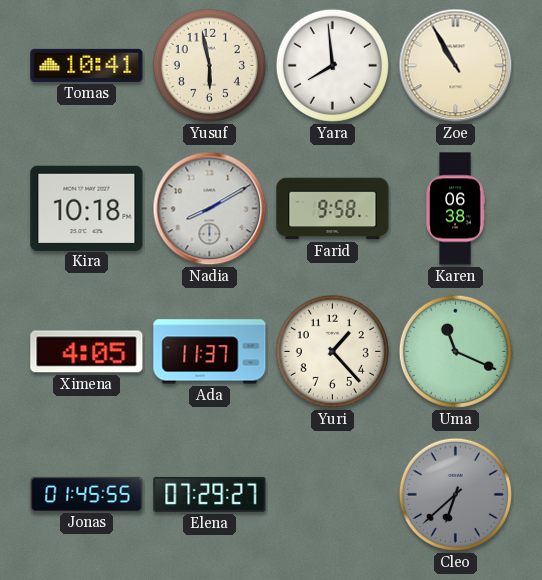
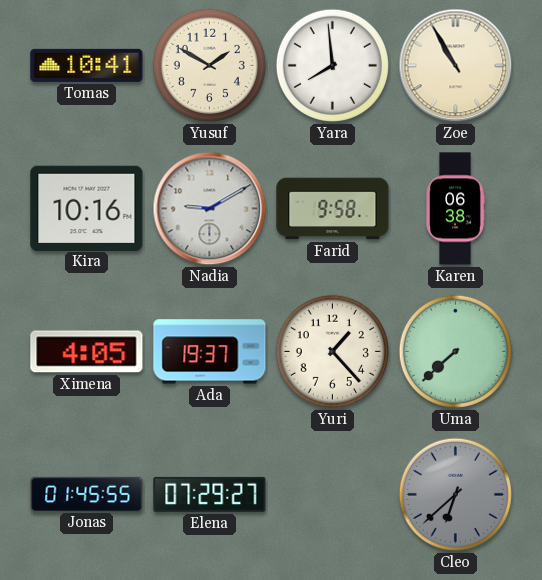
Yusuf: 5:58 -> 1:50 (209, 65)
Kira: 10:18 -> 10:16 (87, 208)
Nadia: 8:10 -> 9:10 (210, 209)
Ada: 11:37 -> 19:37 (210, 352)
Uma: 11:19 -> 7:38 (455, 351)
